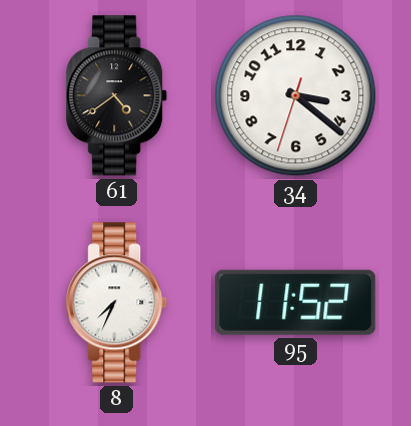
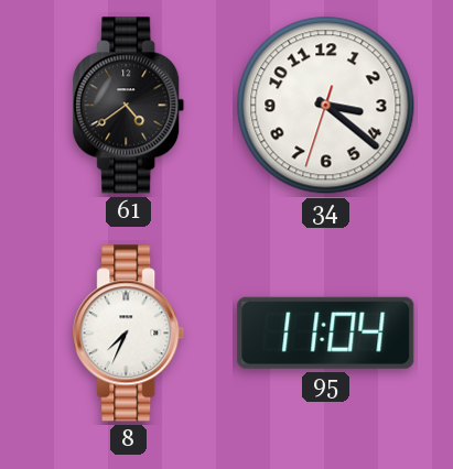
95: 11:52 -> 11:04 (326, 332)
